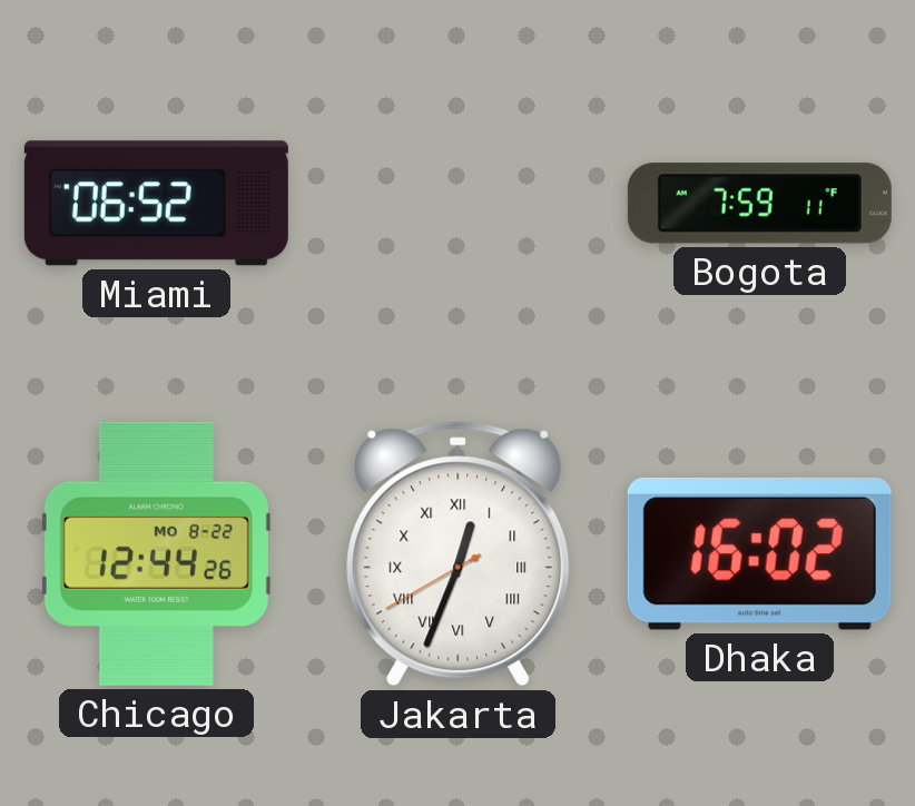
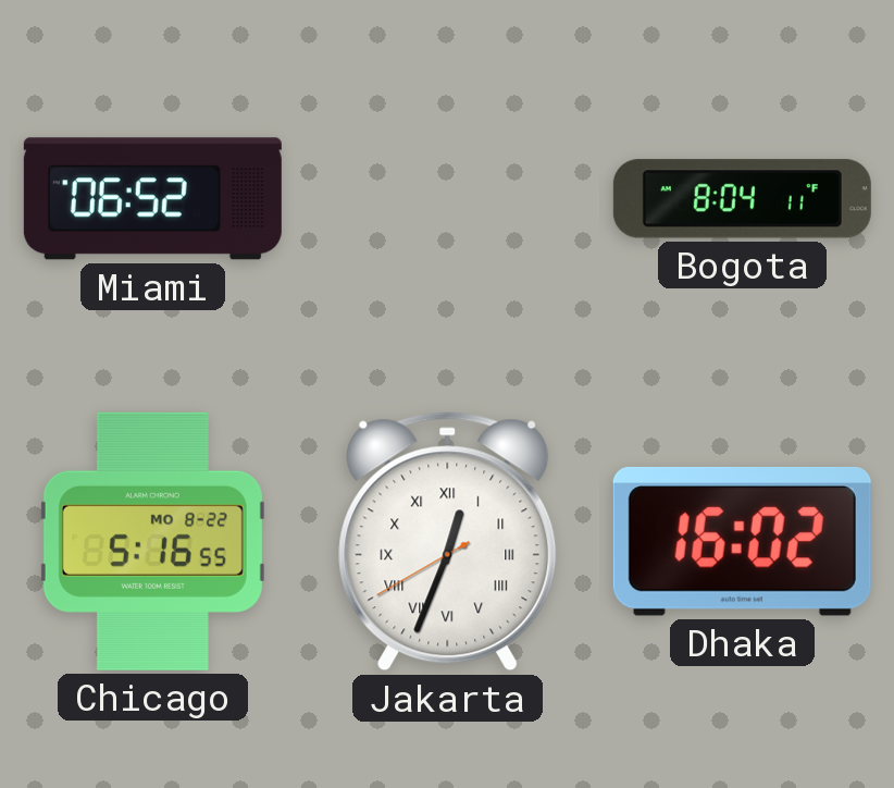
Bogota: 7:59 -> 8:04 (742, 199)
Chicago: 12:44 -> 5:16 (152, 541)
